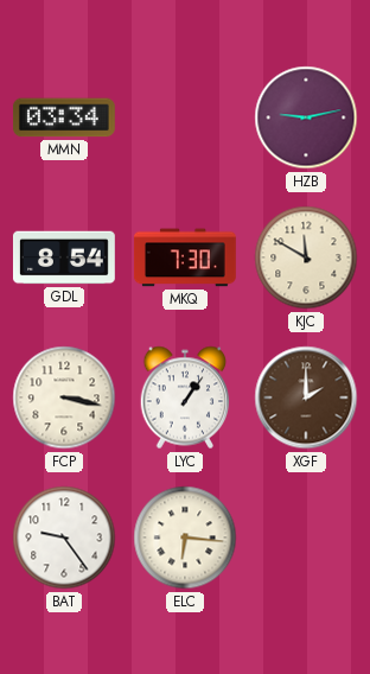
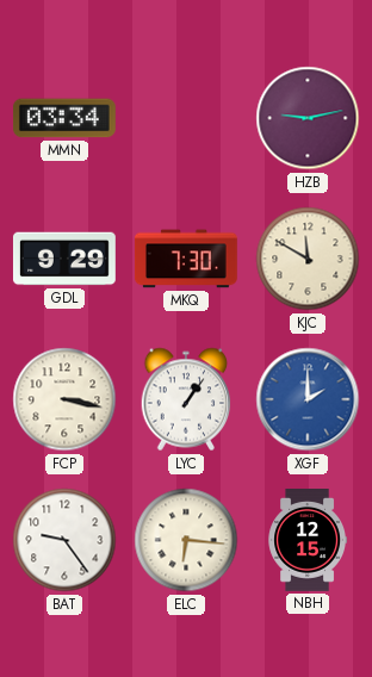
GDL: 8:54 -> 9:29 (64, 259)
XGF dial: brown -> blue (308, 399)
NBH: none -> 12:15 (306, 541)
